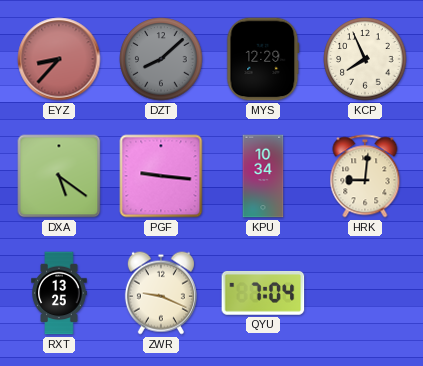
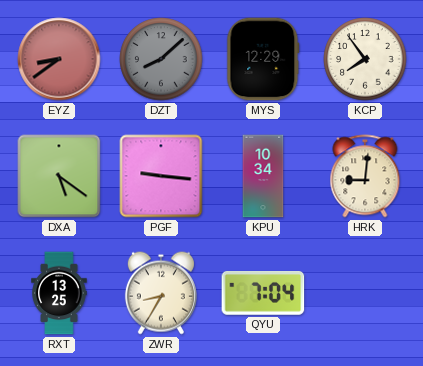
EYZ: 8:37 -> 8:39 (59, 59)
KCP: 7:56 -> 7:54 (365, 59)
ZWR: 9:19 -> 8:35 (161, 293)
